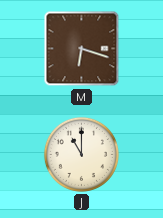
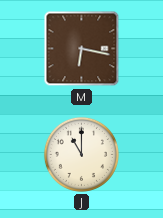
M: 6:18 -> 6:17 (82, 49)
